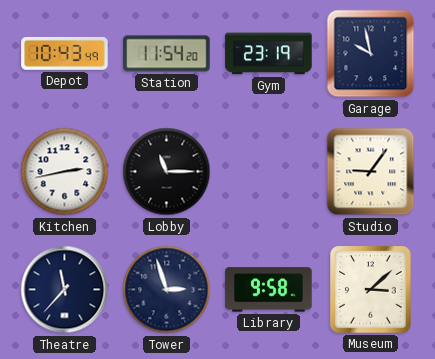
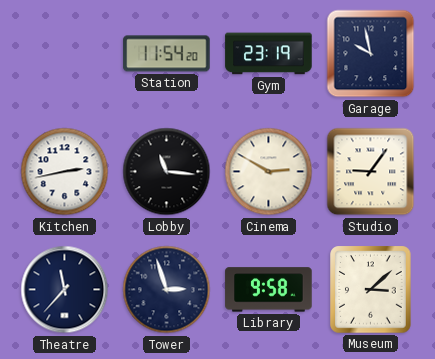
Depot: 10:43 -> none (65, 54)
Lobby: 11:15 -> 11:16 (167, 172)
Cinema: none -> 2:50 (269, 172)
